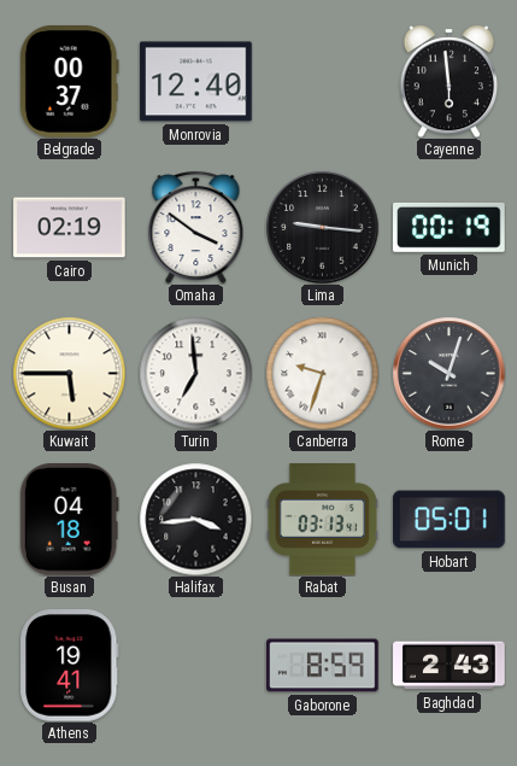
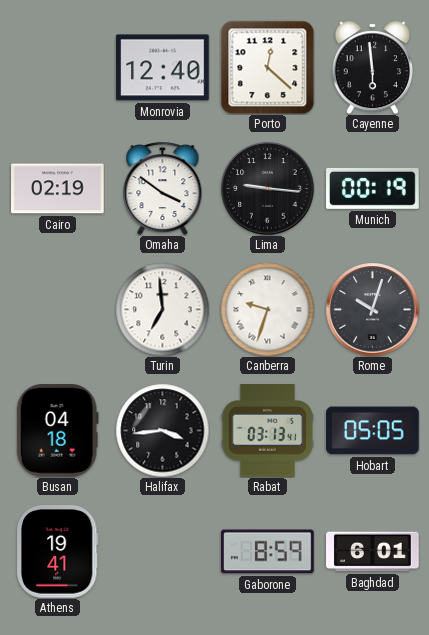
Belgrade: 00:37 -> none (69, 82)
Porto: none -> 12:22 (267, 67)
Kuwait: 5:45 -> none (69, 373)
Hobart: 05:01 -> 05:05 (373, 431)
Baghdad: 2:43 -> 6:01 (373, 552)
